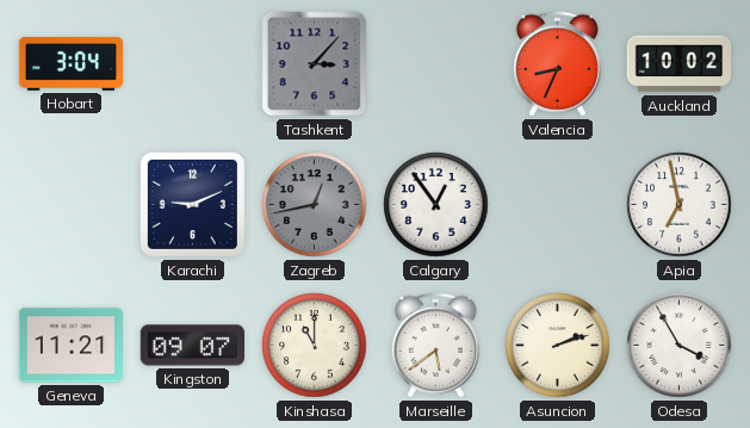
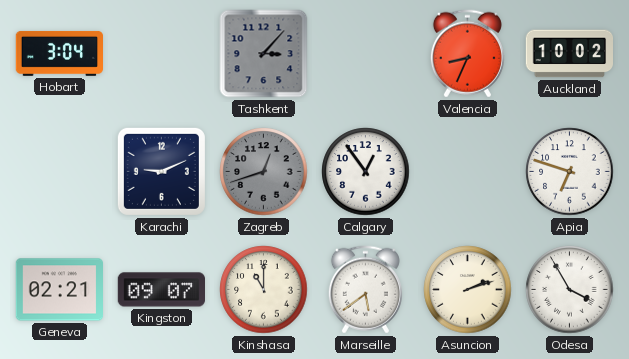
Zagreb: 12:43 -> 12:42 (264, 172)
Apia: 6:58 -> 6:48 (570, 172)
Geneva: 11:21 -> 02:21 (59, 290)
